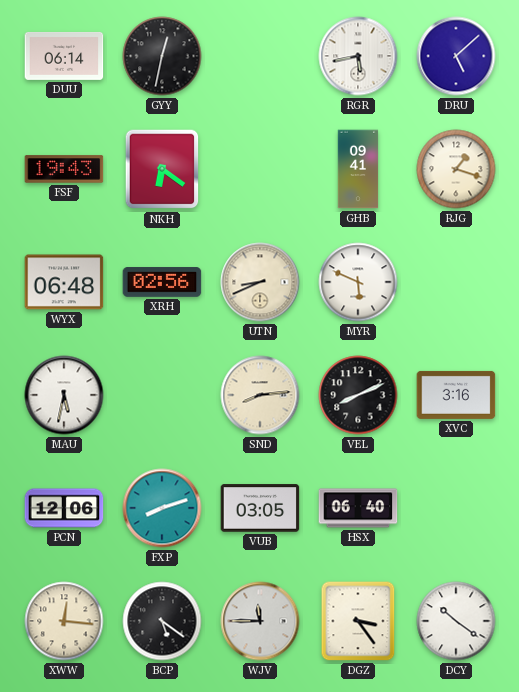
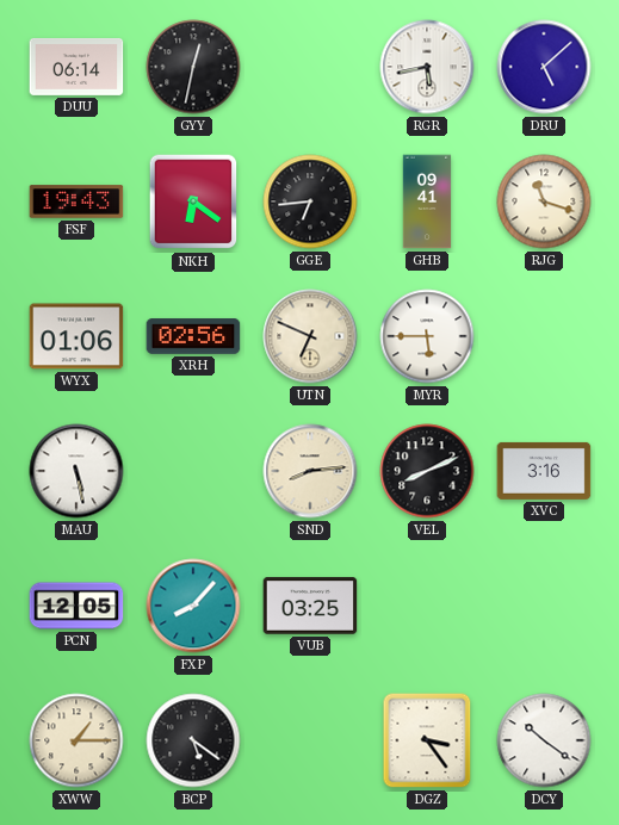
GGE: none -> 6:44 (310, 201)
RJG: 1:18 -> 11:18 (544, 201)
WYX: 06:48 -> 01:06 (76, 336)
UTN: 8:41 -> 6:49 (310, 336)
MYR: 5:49 -> 5:45 (427, 336)
MAU: 5:32 -> 5:28 (76, 471)
PCN: 12:06 -> 12:05 (76, 606)
FXP: 8:12 -> 8:07 (193, 606)
VUB: 03:05 -> 03:25 (310, 606)
HSX: 06:40 -> none (358, 508)
XWW: 12:16 -> 1:15 (76, 740)
WJV: 11:45 -> none (260, 621)
